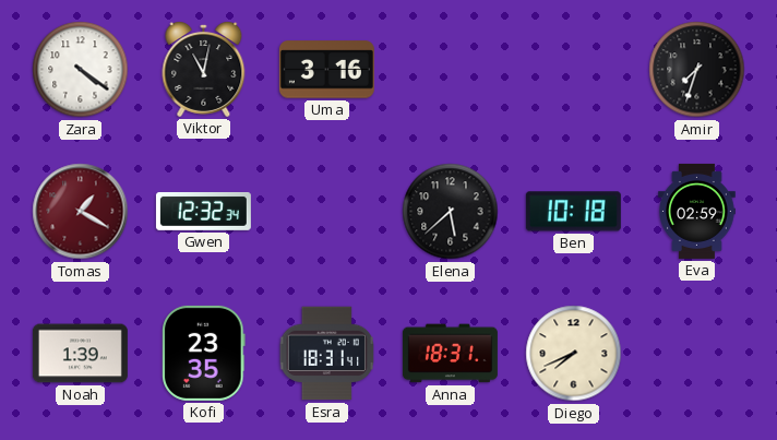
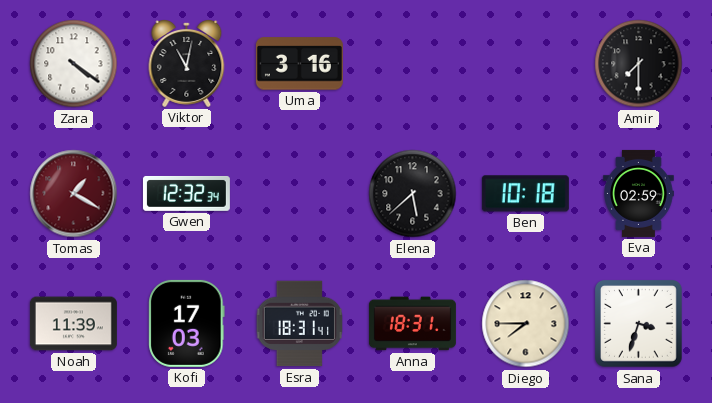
Amir: 7:33 -> 7:30 (639, 64)
Noah: 1:39 -> 11:39 (73, 324)
Kofi: 23:35 -> 17:03 (187, 323)
Diego: 7:41 -> 7:45 (526, 324)
Sana: none -> 3:33 (639, 324)
